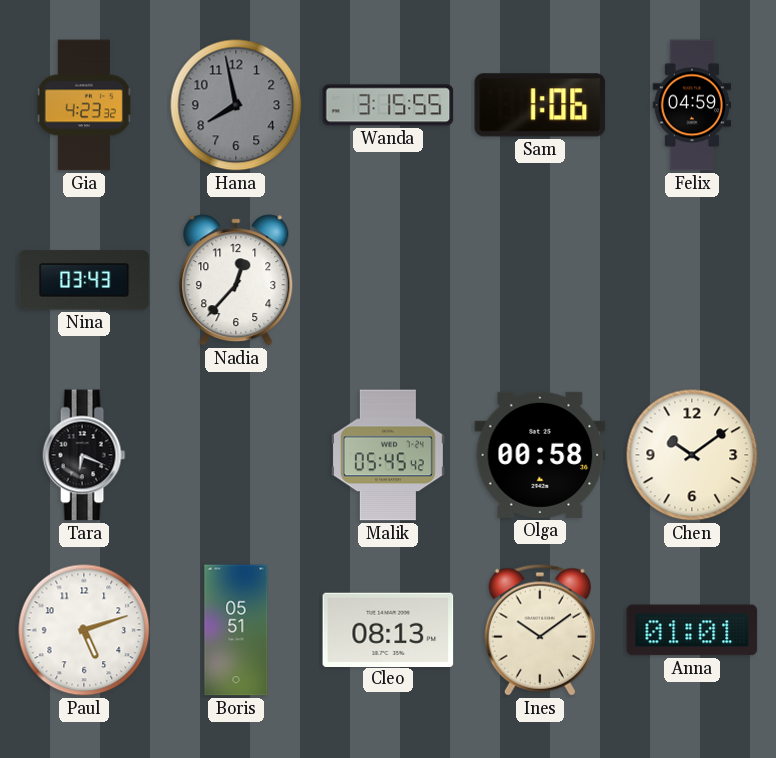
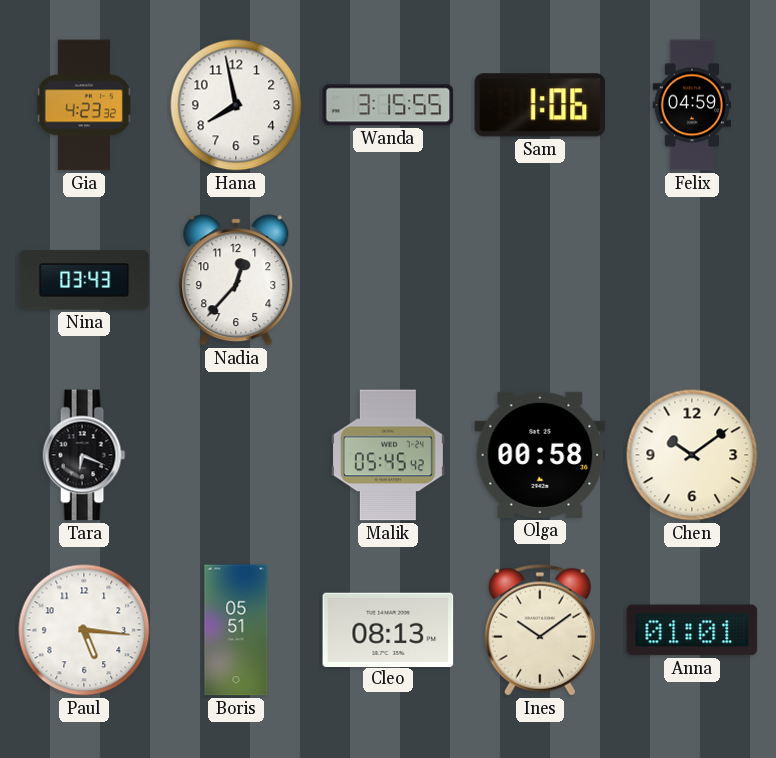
Hana dial: grey -> white (236, 105)
Paul: 5:12 -> 5:16 (84, 630)
